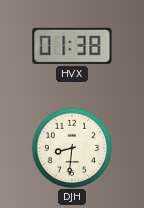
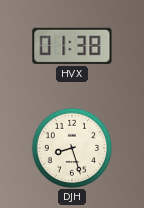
DJH: 8:31 -> 8:27 (72, 148)
